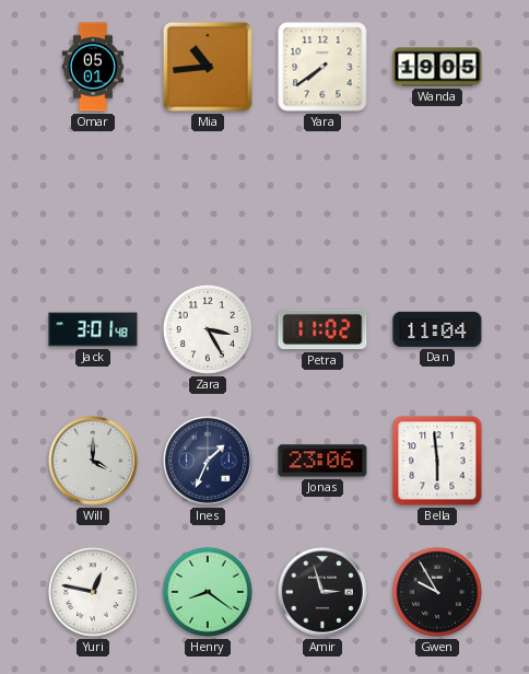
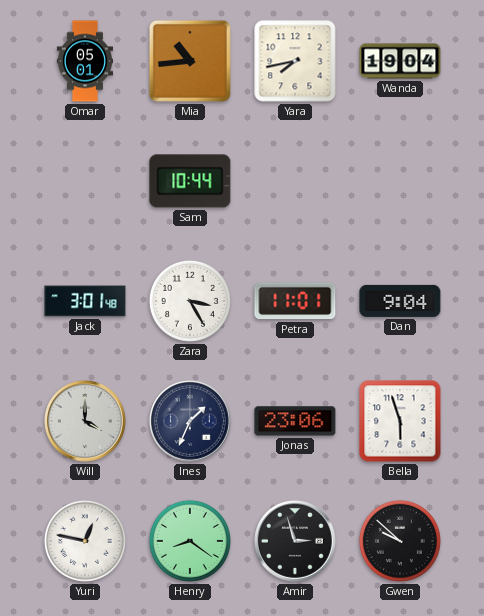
Yara: 7:39 -> 7:43 (295, 61)
Wanda: 19:05 -> 19:04 (400, 61)
Sam: none -> 10:44 (190, 181)
Petra: 11:02 -> 11:01 (295, 301)
Dan: 11:04 -> 9:04 (400, 301)
Bella: 5:59 -> 5:57 (400, 421)
Gwen: 9:55 -> 9:52 (400, 541)
